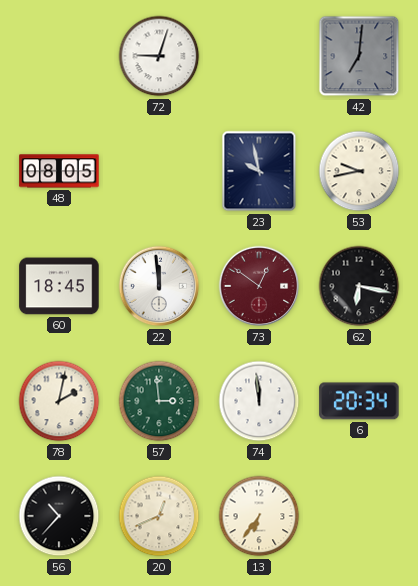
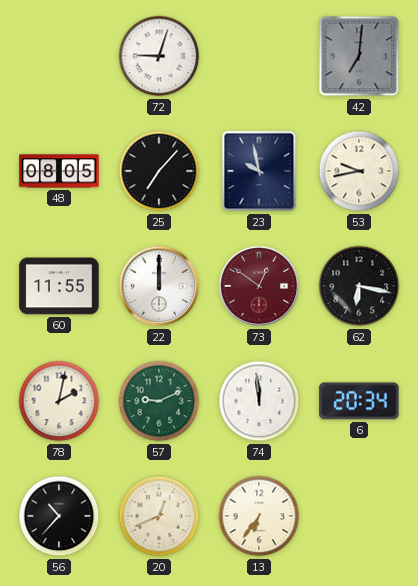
25: none -> 7:07 (159, 171)
60: 18:45 -> 11:55 (59, 286)
22: 11:59 -> 12:00 (159, 286)
57: 2:59 -> 9:11 (159, 401)
